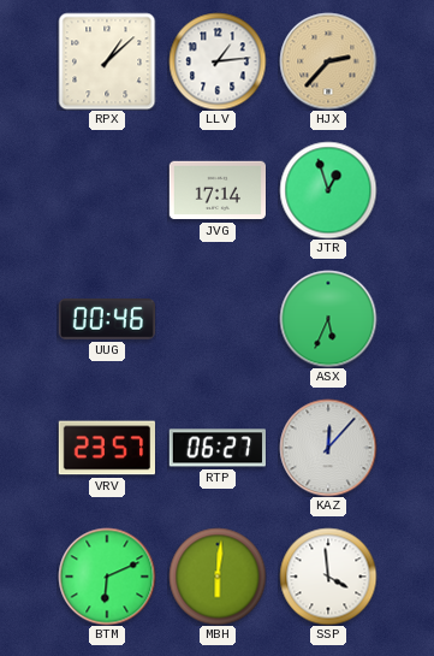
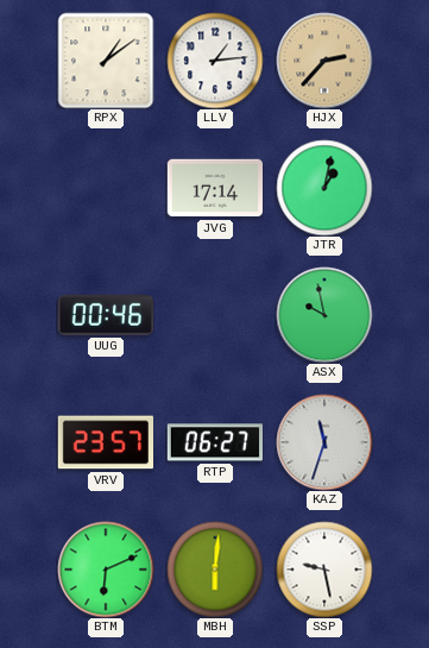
RPX: 1:08 -> 1:09 (106, 61)
JTR: 12:57 -> 1:02 (324, 188)
ASX: 5:34 -> 9:58 (324, 315)
KAZ: 12:07 -> 11:33 (324, 442)
SSP: 3:59 -> 9:28 (324, 570)
